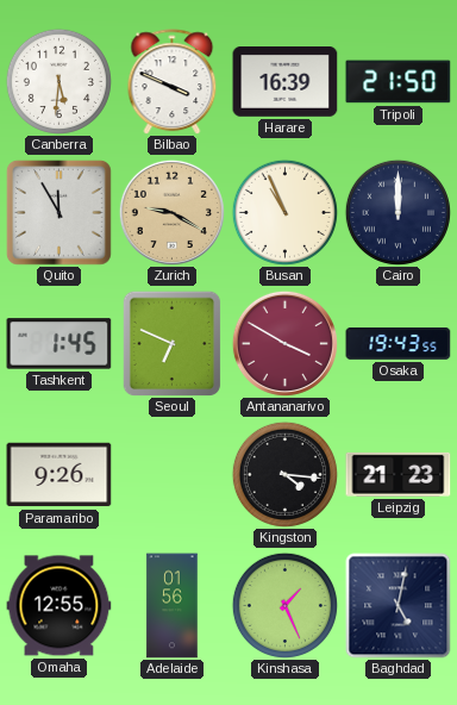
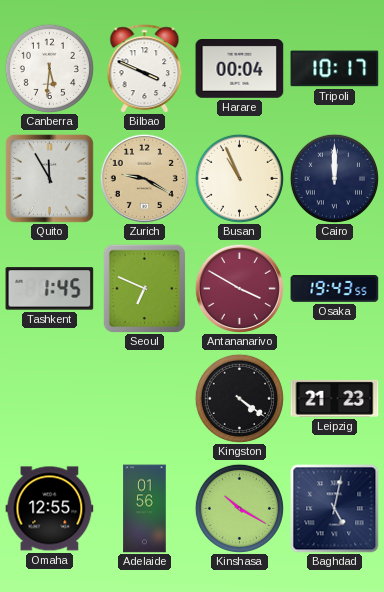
Harare: 16:39 -> 00:04 (240, 69)
Tripoli: 21:50 -> 10:17 (335, 69)
Paramaribo: 9:26 -> none (60, 475)
Kingston: 4:16 -> 4:21 (239, 398)
Kinshasa: 1:26 -> 10:20 (239, 508)
